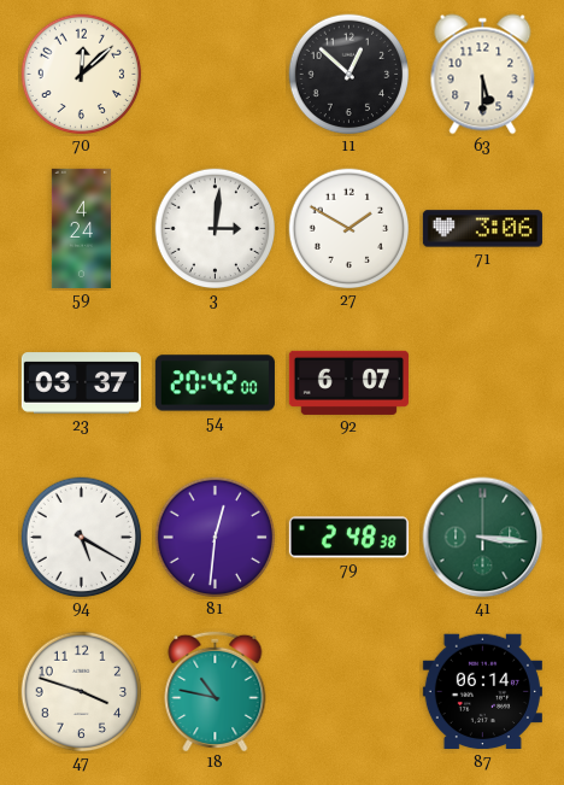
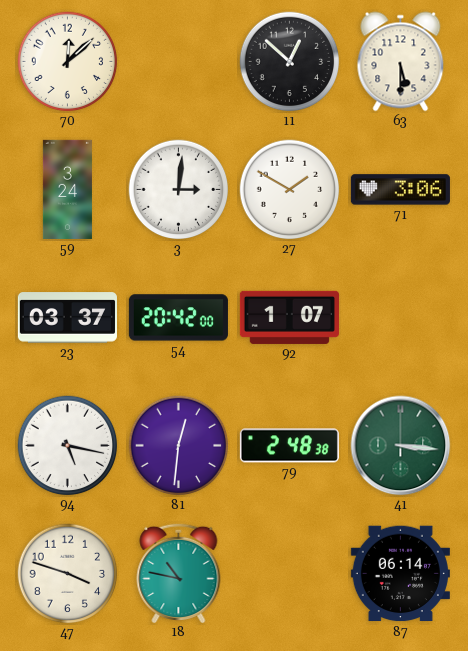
59: 4:24 -> 3:24 (67, 189)
92: 6:07 -> 1:07 (289, 317)
94: 5:20 -> 5:17 (68, 446)
